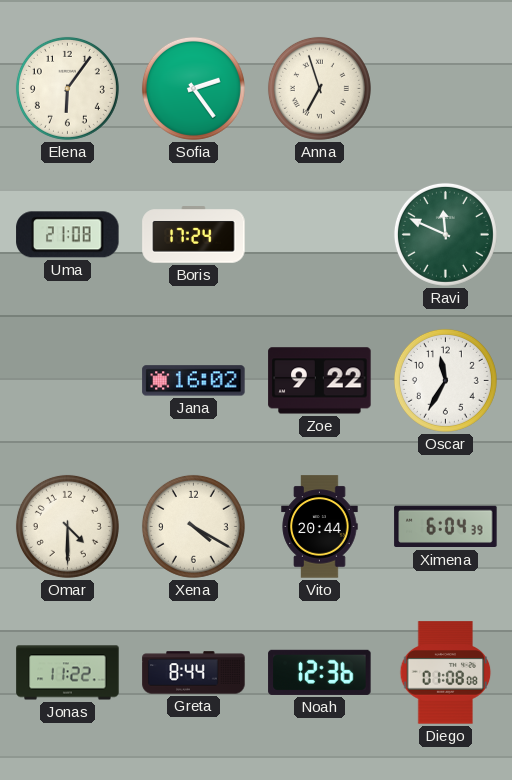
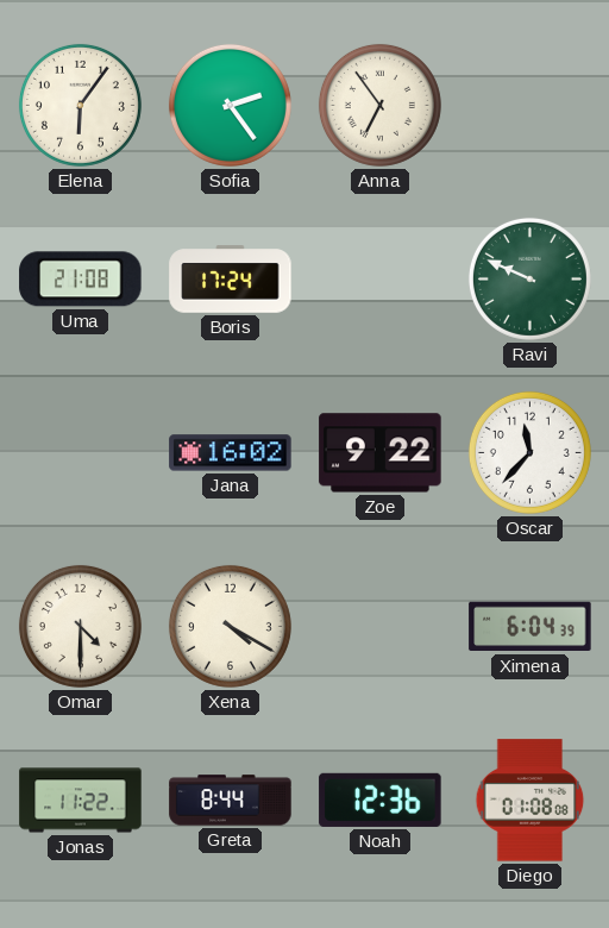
Anna: 6:57 -> 6:54 (379, 105)
Ravi: 11:49 -> 9:49 (529, 278)
Oscar: 11:35 -> 11:37 (529, 452)
Vito: 20:44 -> none (320, 527)
